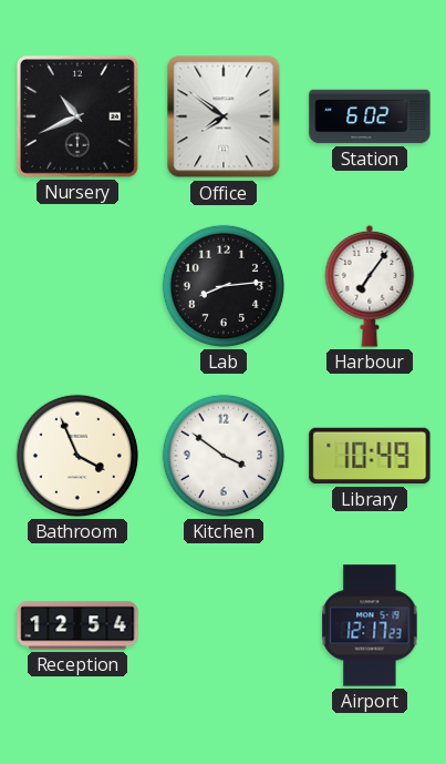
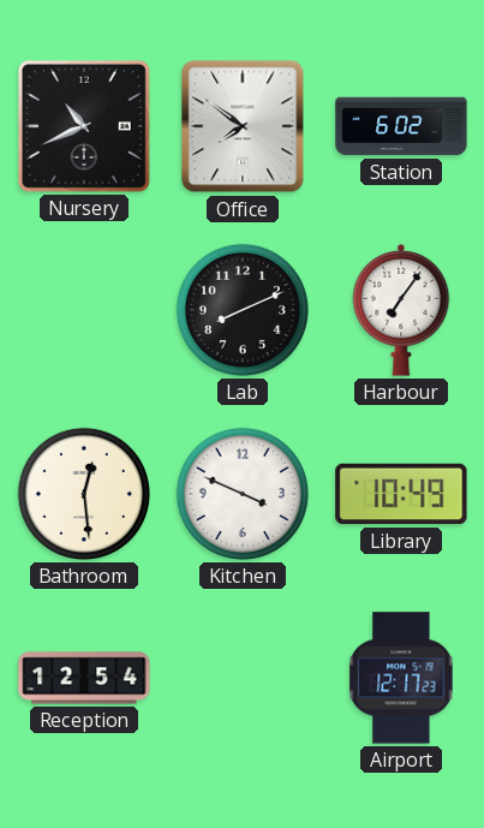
Lab: 8:14 -> 8:11 (243, 310)
Bathroom: 3:56 -> 12:29 (84, 494)
Kitchen: 3:51 -> 3:49 (243, 494)
